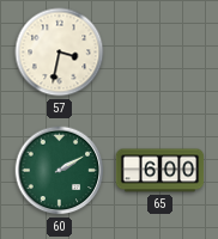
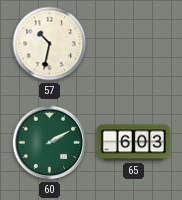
57: 3:32 -> 10:32 (50, 44)
65: 6:00 -> 6:03 (134, 143)
